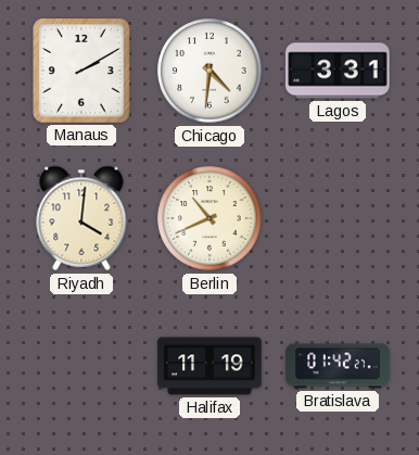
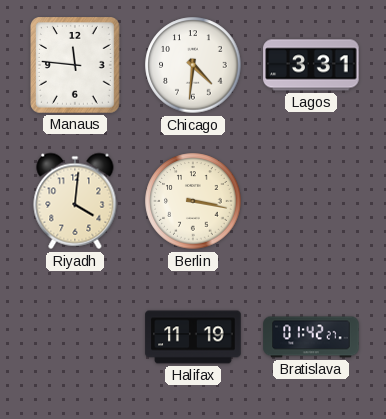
Manaus: 2:10 -> 11:46 (76, 66)
Berlin: 10:41 -> 3:17 (193, 201)
